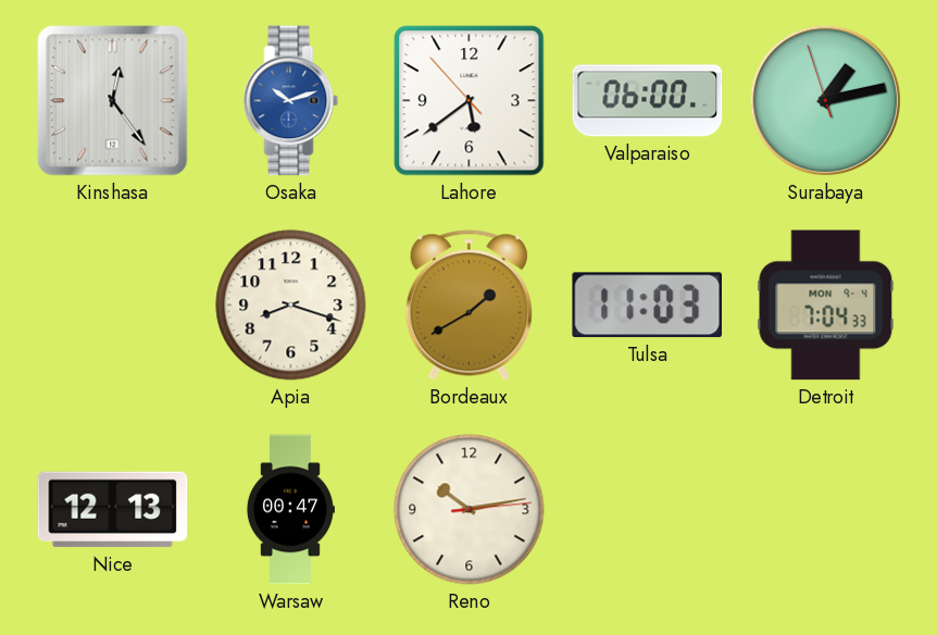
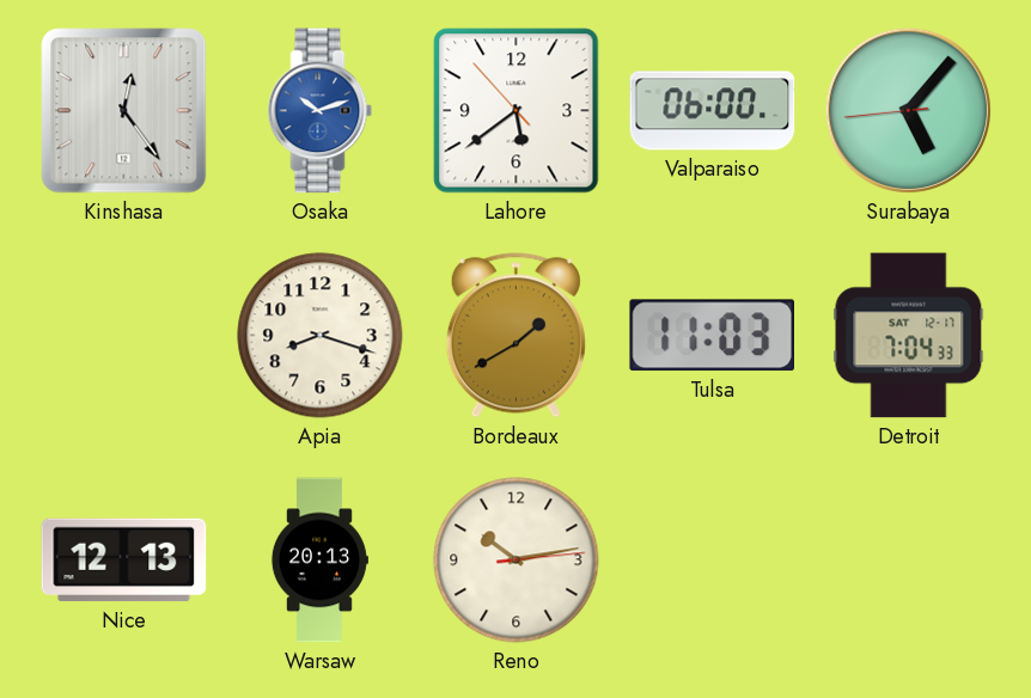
Surabaya: 1:12 -> 5:06 (908, 110)
Detroit date: MON 9-4 -> SAT 12-17 (909, 336)
Warsaw: 00:47 -> 20:13 (319, 561)
